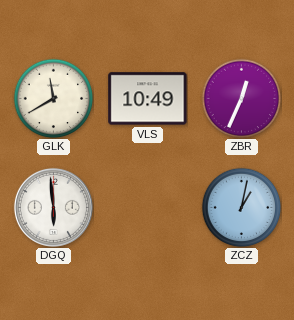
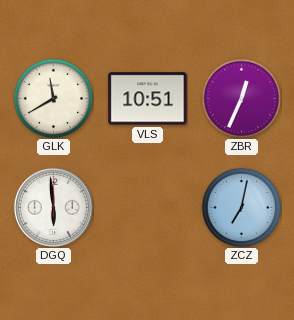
VLS: 10:49 -> 10:51 (148, 99)
ZCZ: 1:02 -> 7:02 (241, 207)
